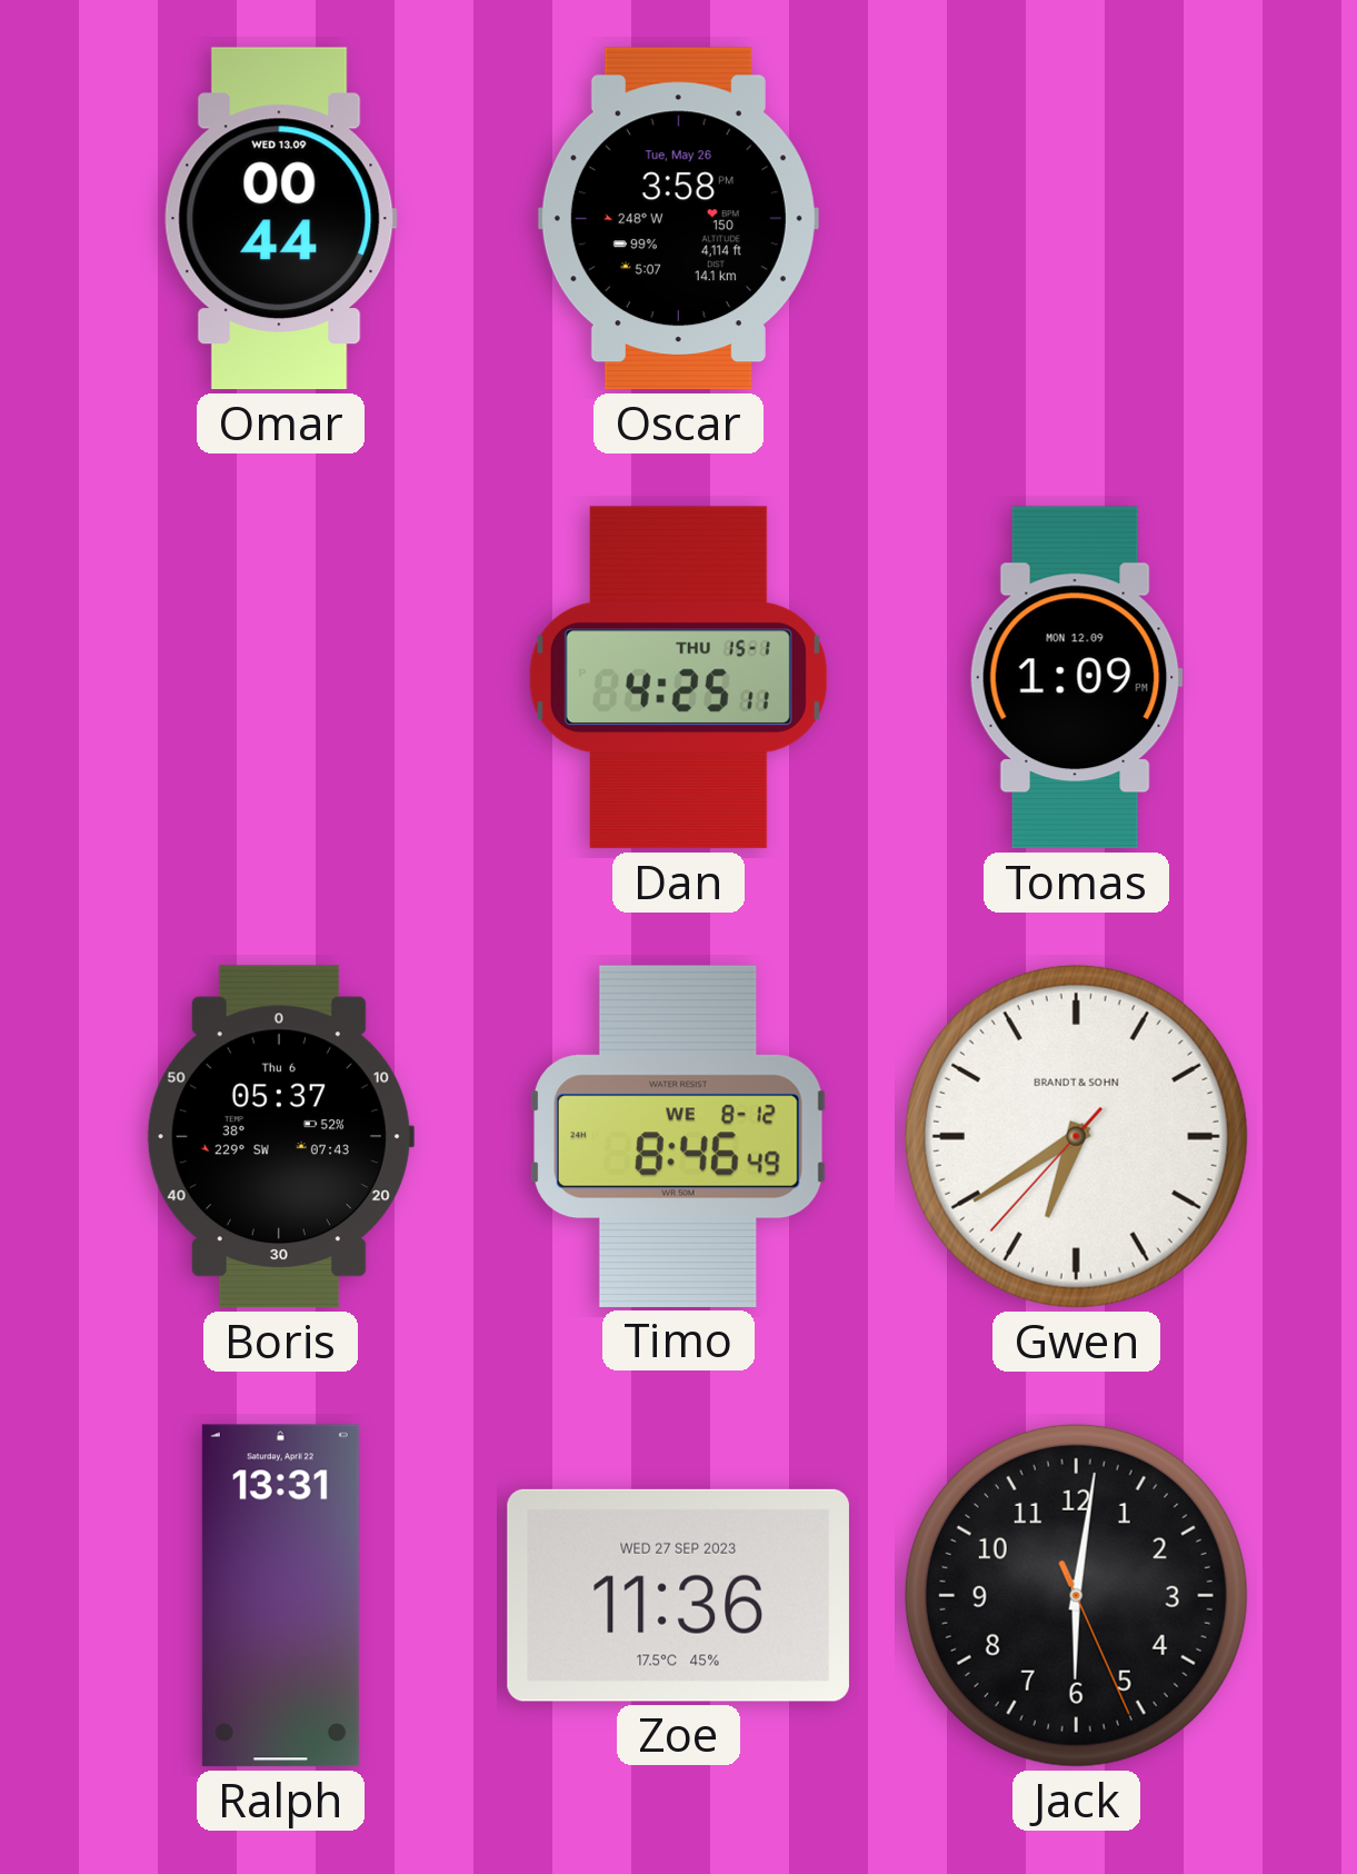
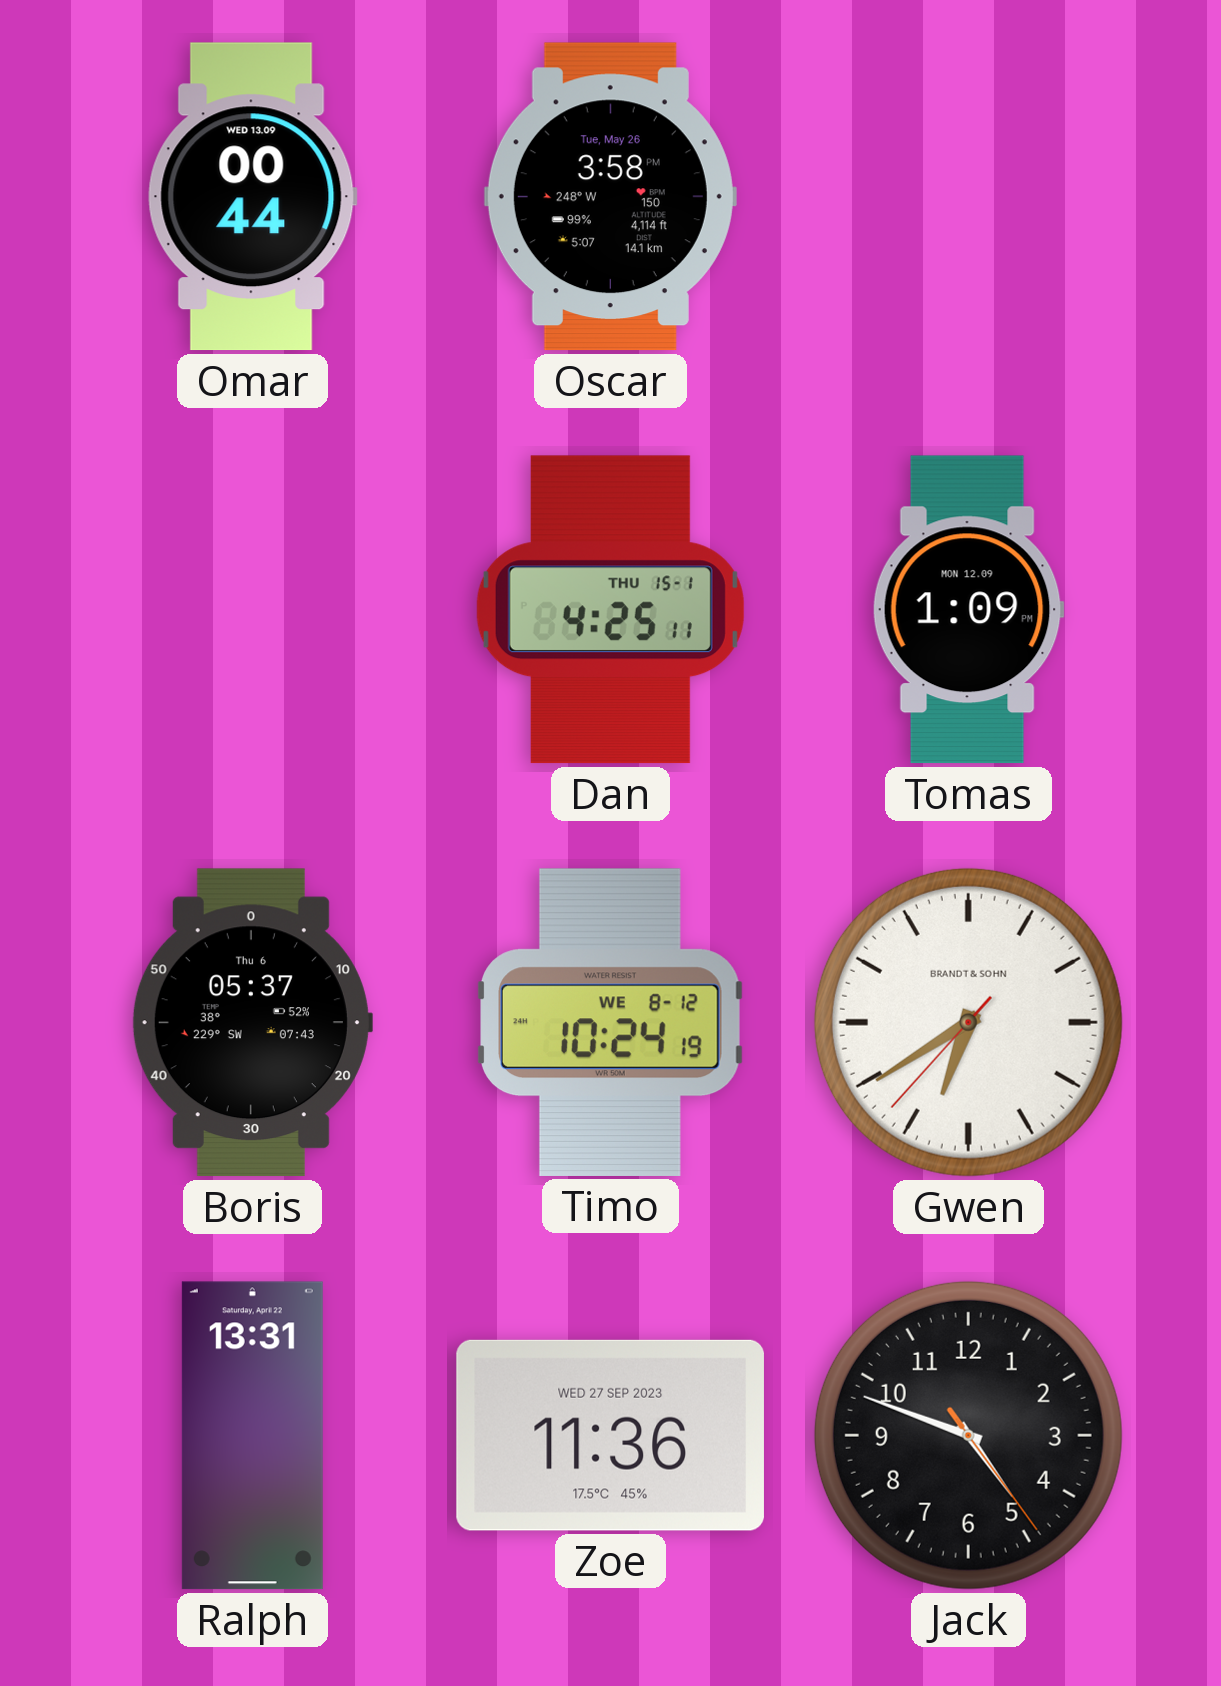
Timo: 8:46 -> 10:24 (611, 1022)
Jack: 6:01 -> 4:48 (968, 1435)
